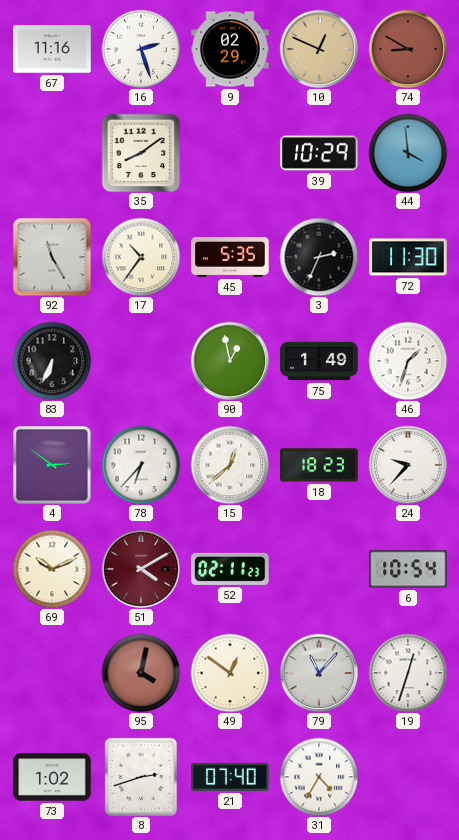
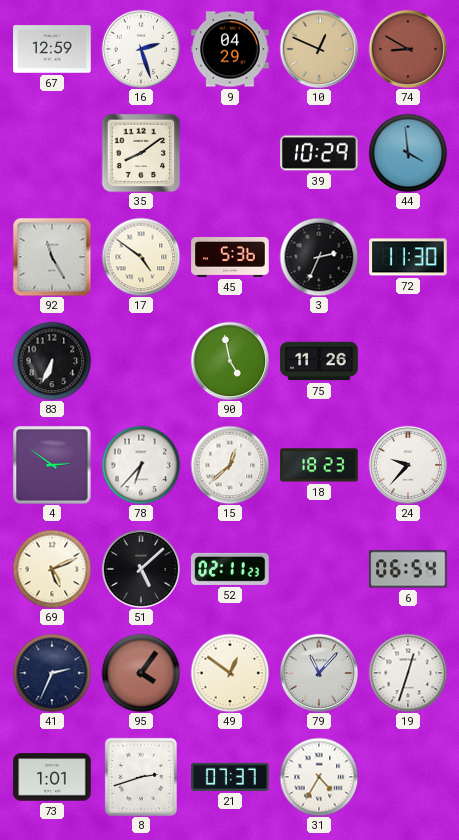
67: 11:16 -> 12:59 (52, 49)
9: 02:29 -> 04:29 (230, 49)
17: 10:36 -> 4:51 (141, 257)
45: 5:35 -> 5:36 (230, 258)
90: 12:58 -> 4:58 (230, 361)
75: 1:49 -> 11:26 (319, 361)
46: 1:33 -> none (408, 361)
69: 10:11 -> 5:11 (52, 569)
51: 4:10 -> 5:08 (141, 569)
51 dial: burgundy -> black (141, 569)
6: 10:54 -> 06:54 (408, 569)
41: none -> 2:34 (52, 673)
95: 4:02 -> 4:06 (141, 673)
73: 1:02 -> 1:01 (52, 777)
21: 07:40 -> 07:37 (230, 777)
